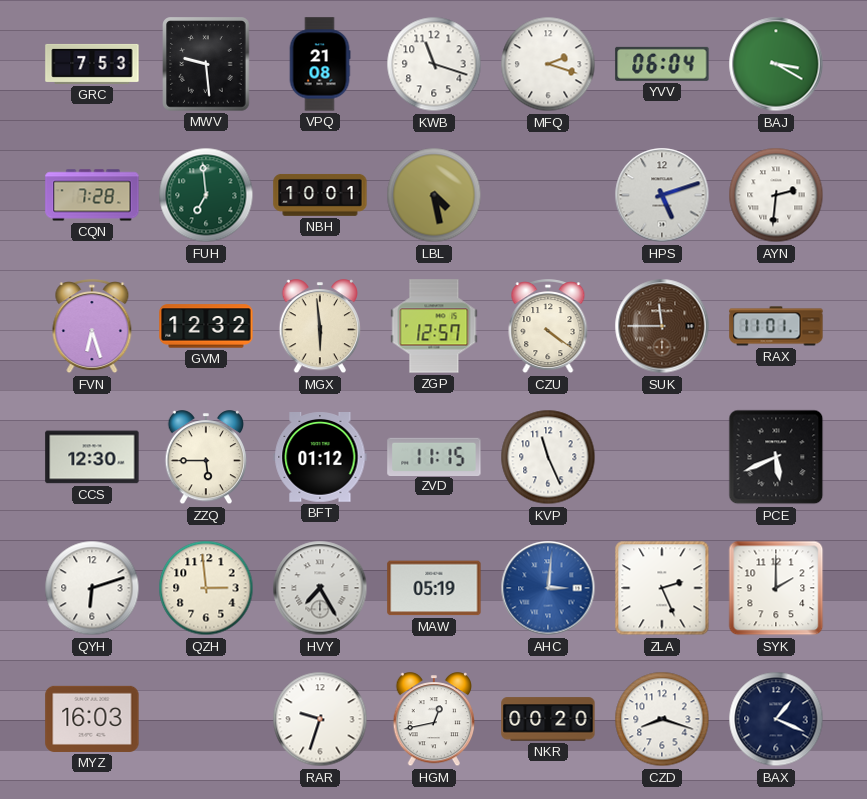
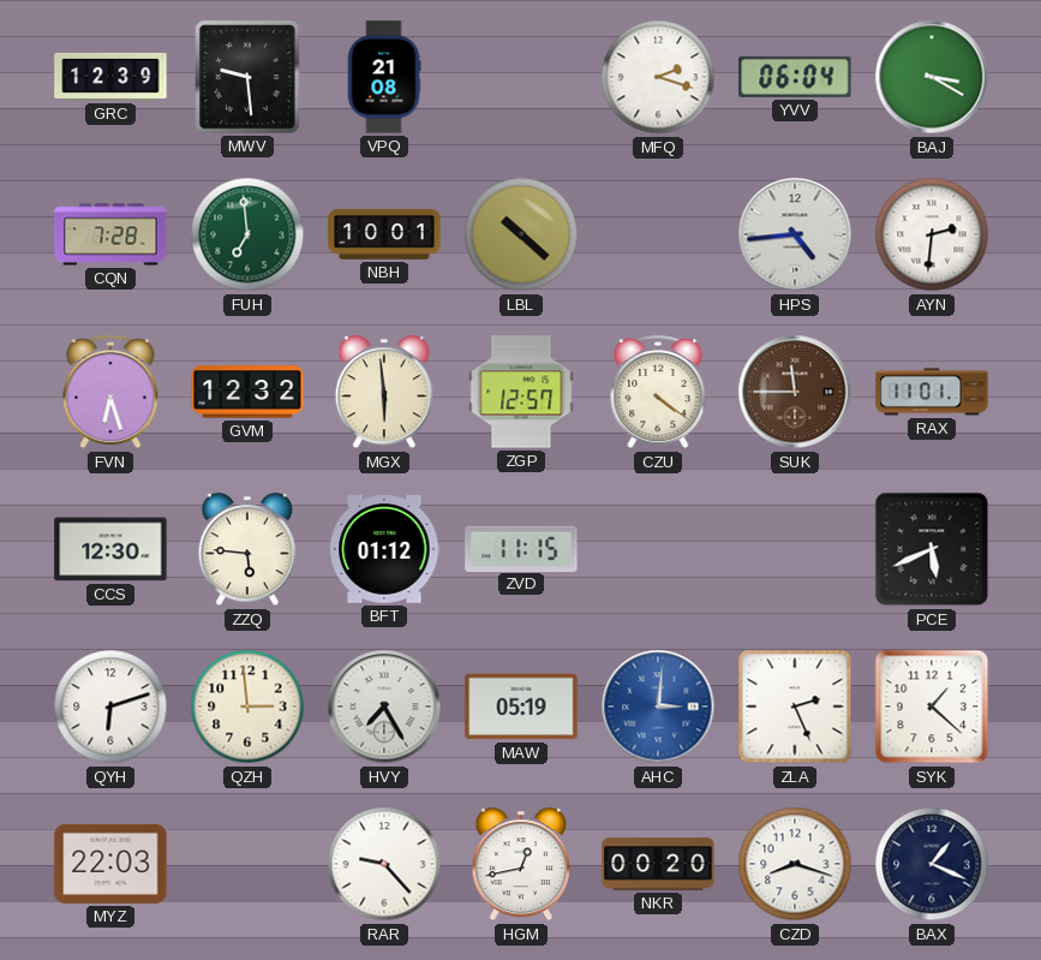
GRC: 7:53 -> 12:39 (110, 77)
KWB: 11:18 -> none (434, 64)
LBL: 4:28 -> 10:22 (521, 234)
HPS: 5:12 -> 4:44 (795, 234)
ZZQ: 5:45 -> 5:46 (246, 550)
KVP: 11:26 -> none (548, 457)
SYK: 2:00 -> 1:22 (932, 706)
MYZ: 16:03 -> 22:03 (110, 864)
RAR: 9:33 -> 9:23 (384, 864)
